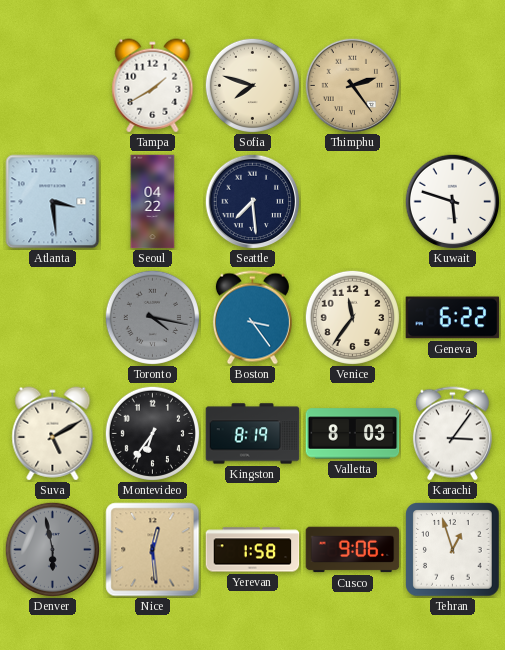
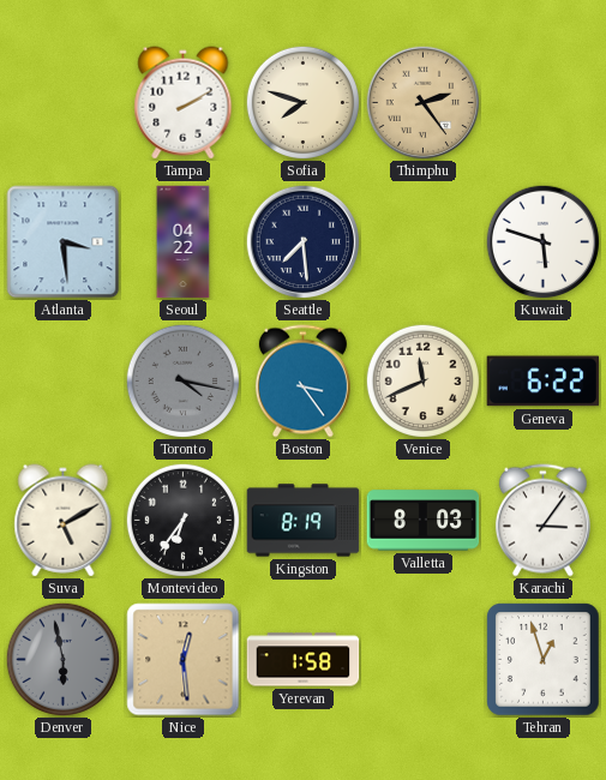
Tampa: 1:40 -> 2:10 (184, 103)
Venice: 11:36 -> 11:41 (422, 380)
Cusco: 9:06 -> none (353, 550)
